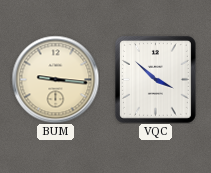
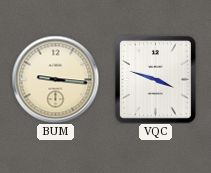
VQC: 3:52 -> 3:48 (155, 79)
